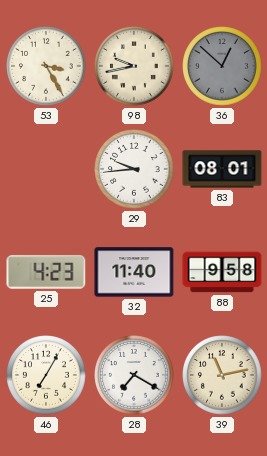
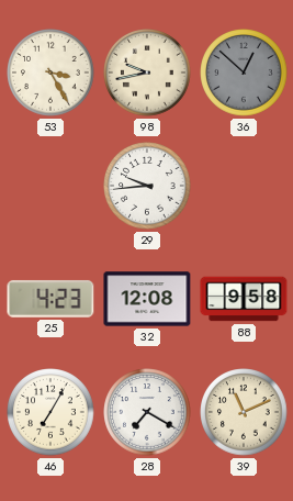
83: 08:01 -> none (222, 169)
32: 11:40 -> 12:08 (147, 299)
39: 11:13 -> 11:11 (244, 412)
